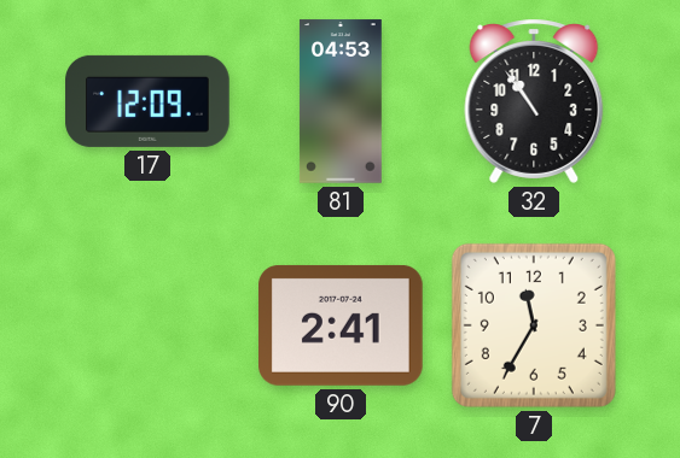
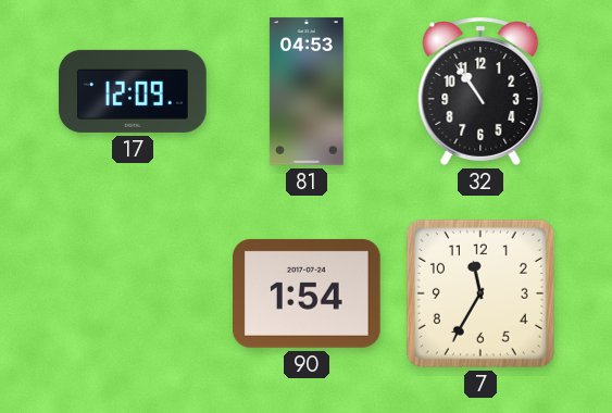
90: 2:41 -> 1:54 (308, 293)
